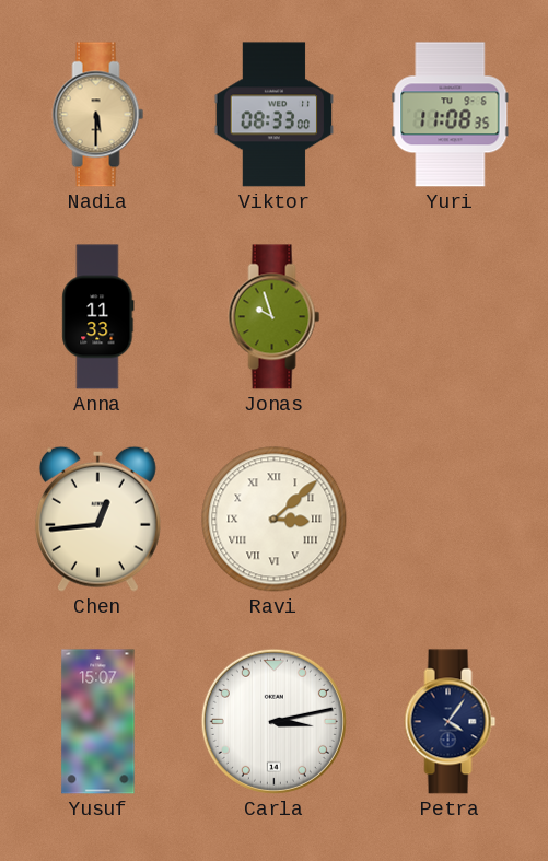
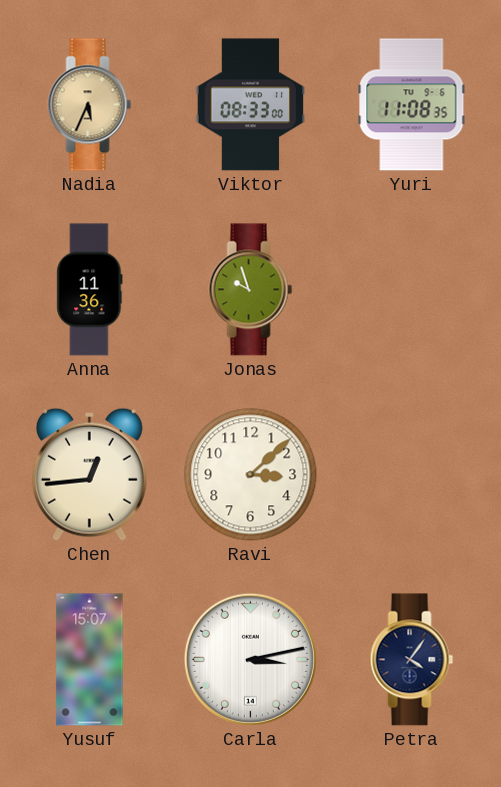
Nadia: 5:30 -> 5:34 (90, 105)
Anna: 11:33 -> 11:36 (90, 290)
Ravi numerals: Roman -> Arabic (251, 475)
